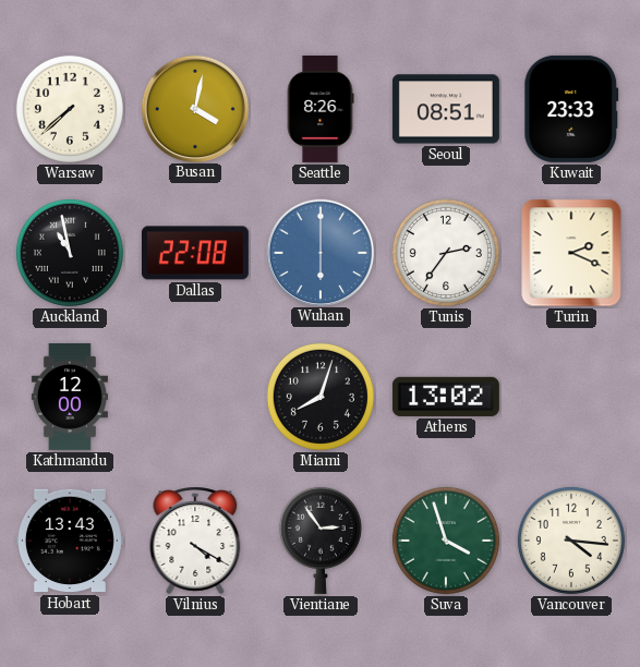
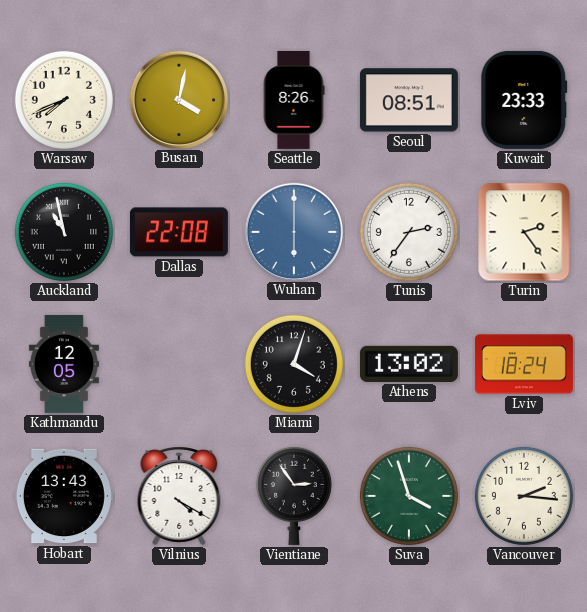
Warsaw: 7:38 -> 7:41 (64, 100)
Turin: 2:19 -> 2:24 (524, 232)
Kathmandu: 12:00 -> 12:05 (64, 364)
Miami: 8:03 -> 4:03 (294, 364)
Lviv: none -> 18:24 (524, 364)
Vancouver: 4:16 -> 2:16 (524, 496)
